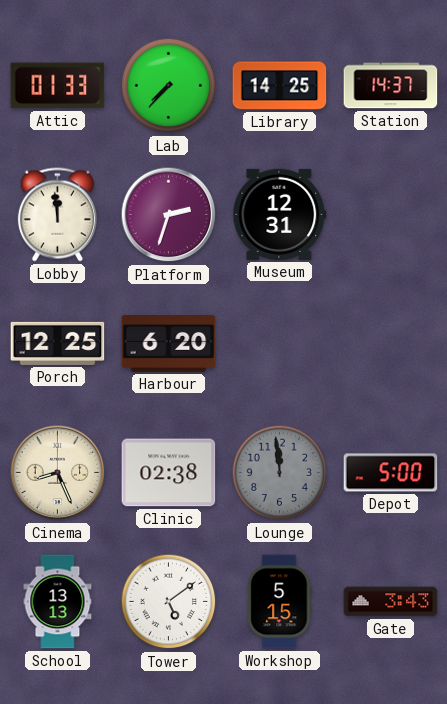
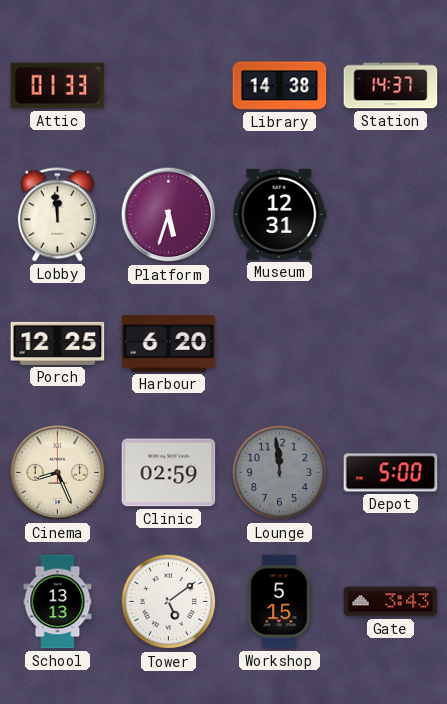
Lab: 7:37 -> none (169, 86)
Library: 14:25 -> 14:38 (280, 86)
Platform: 2:33 -> 5:33 (169, 215)
Clinic: 02:38 -> 02:59 (169, 473)
